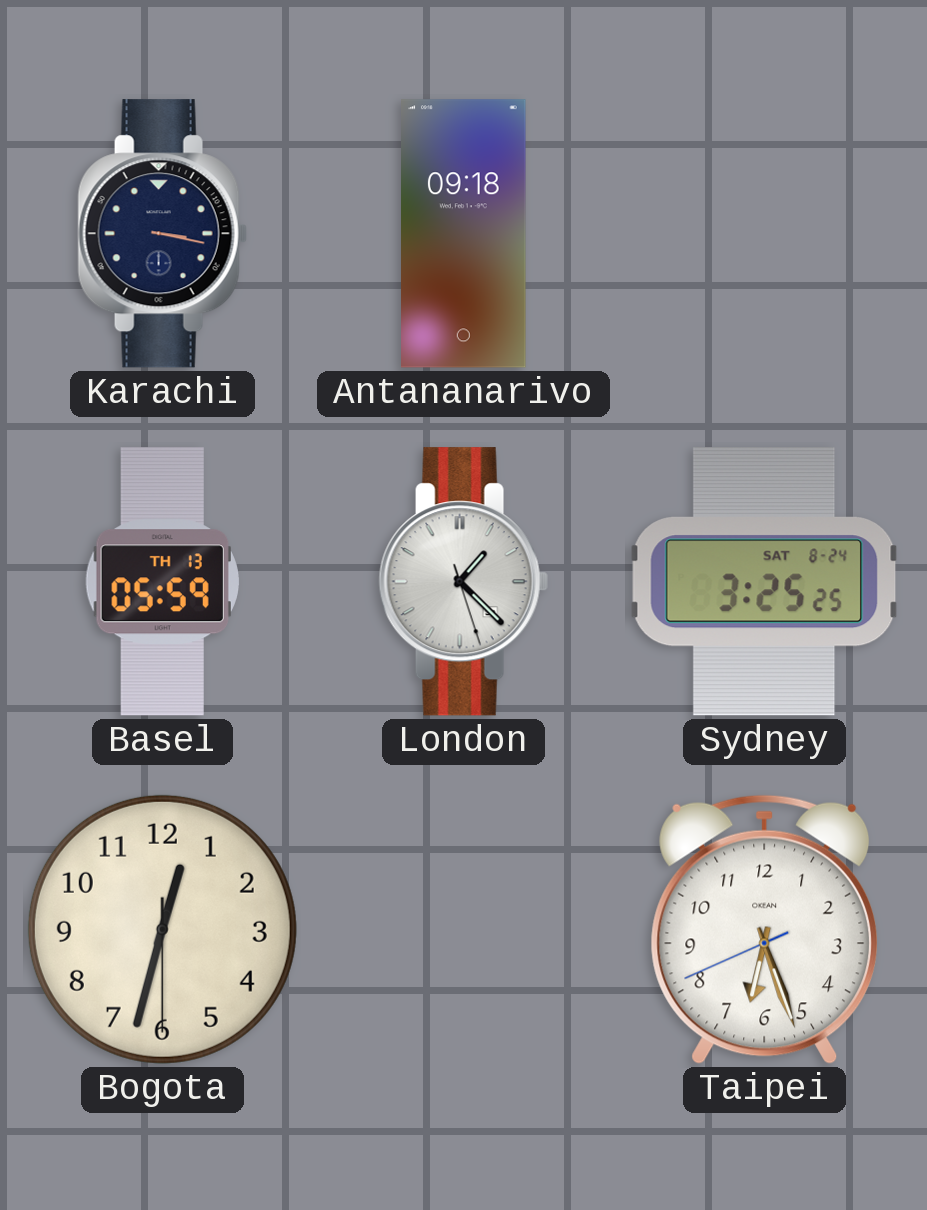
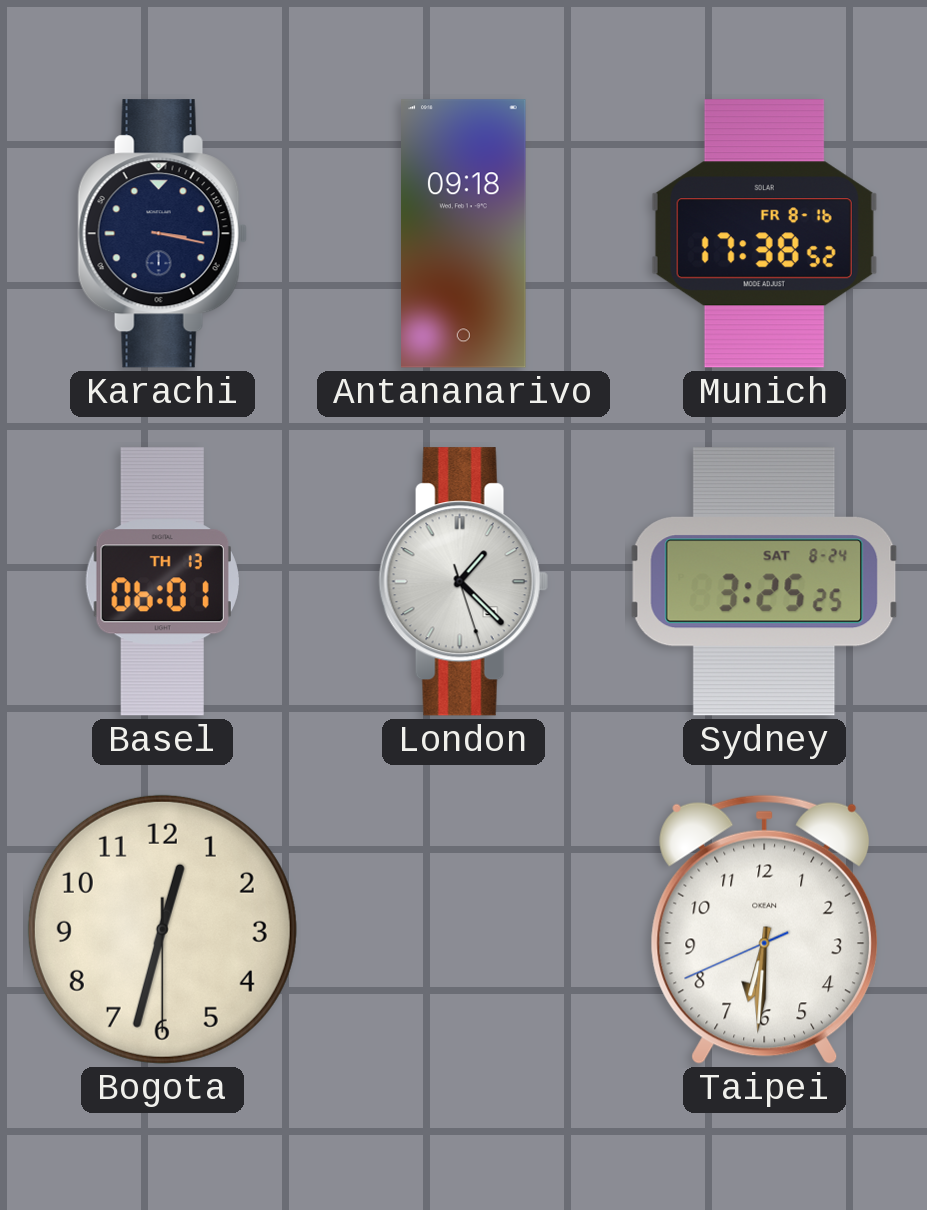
Munich: none -> 17:38 (764, 234)
Basel: 05:59 -> 06:01 (162, 582)
Taipei: 6:26 -> 6:30 (765, 929)
